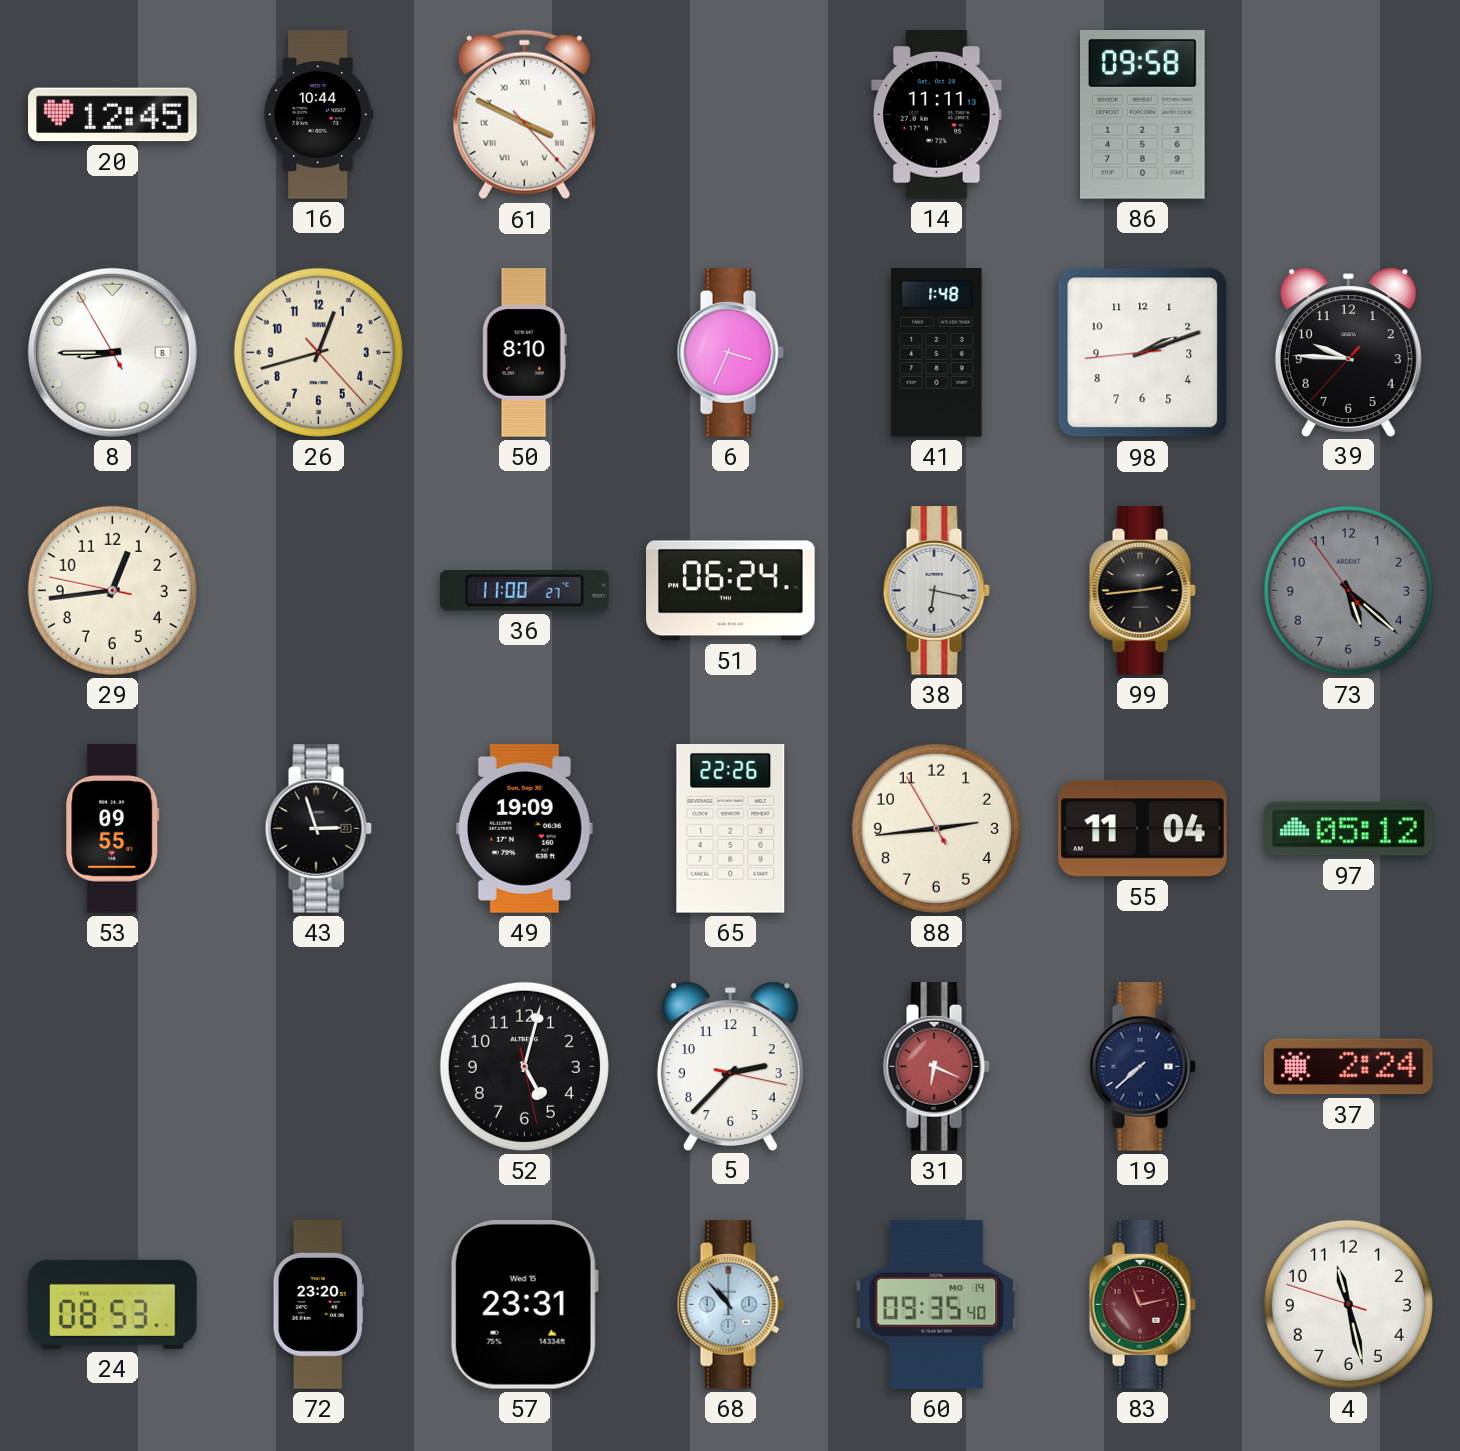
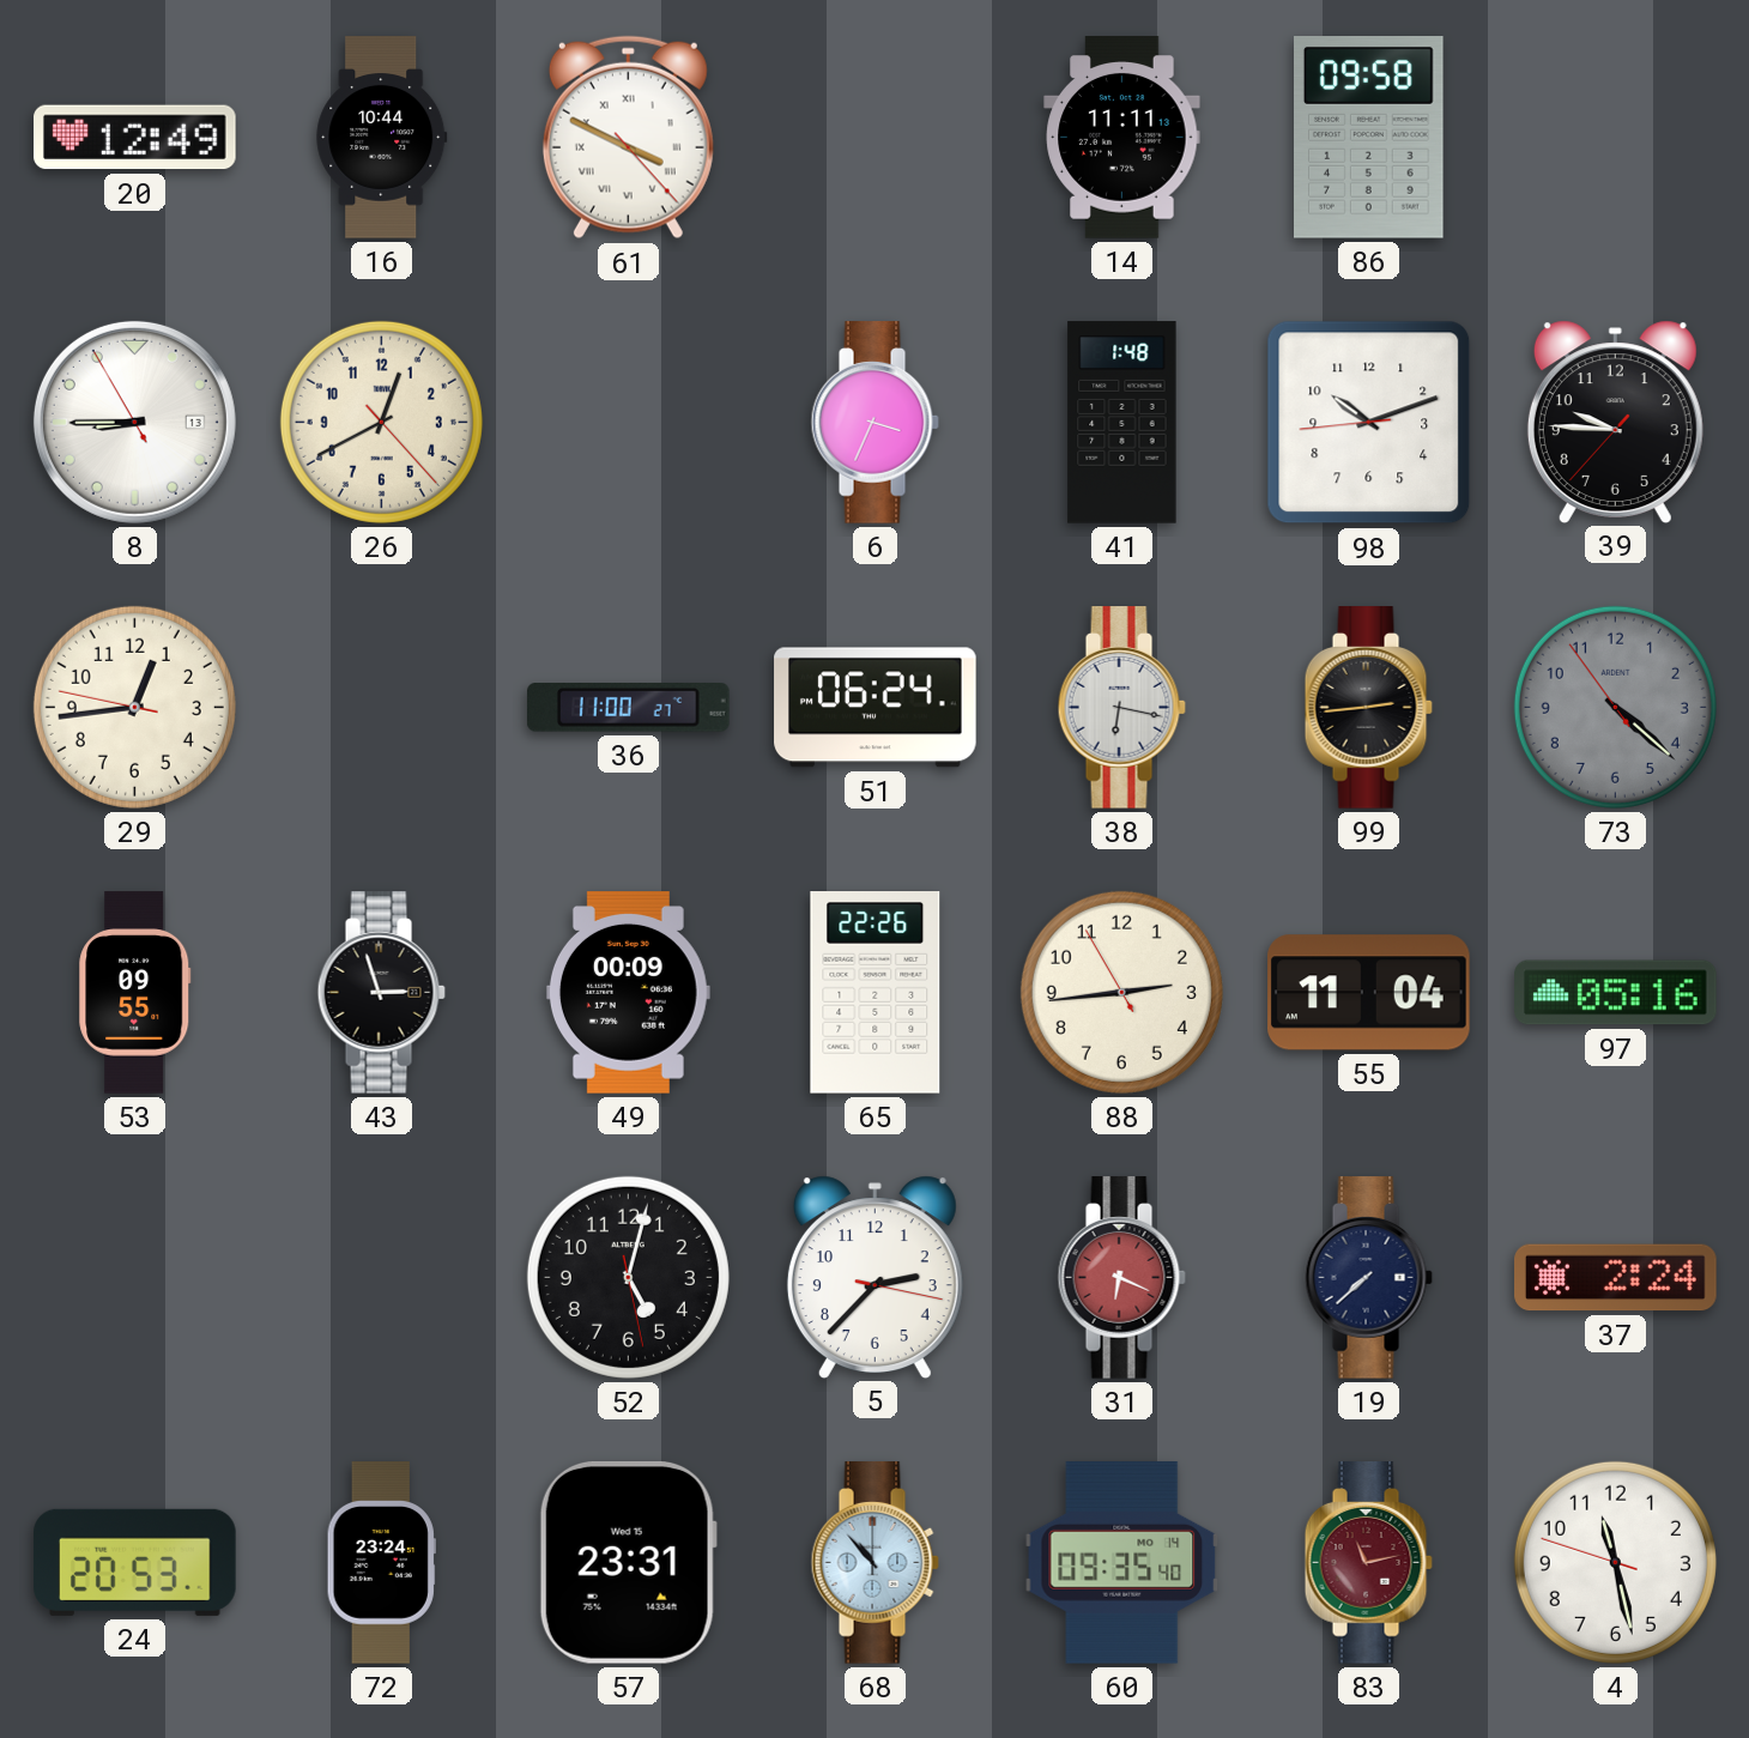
20: 12:45 -> 12:49 (135, 138)
8 date: 8 -> 13 (134, 422)
26: 12:42 -> 12:40 (381, 422)
50: 8:10 -> none (524, 353)
98: 2:11 -> 10:11 (1369, 423)
73: 5:21 -> 4:21 (1615, 707)
49: 19:09 -> 00:09 (628, 993)
97: 05:12 -> 05:16 (1616, 993)
24: 08:53 -> 20:53 (135, 1562)
72: 23:20 -> 23:24 (381, 1563)
